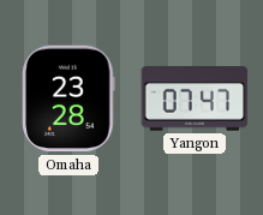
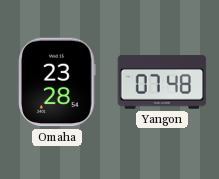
Yangon: 07:47 -> 07:48 (162, 82)
